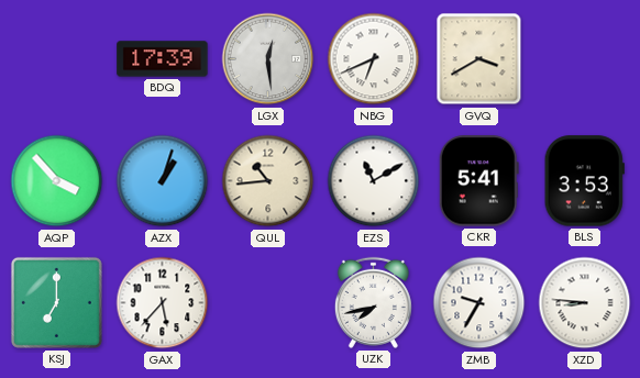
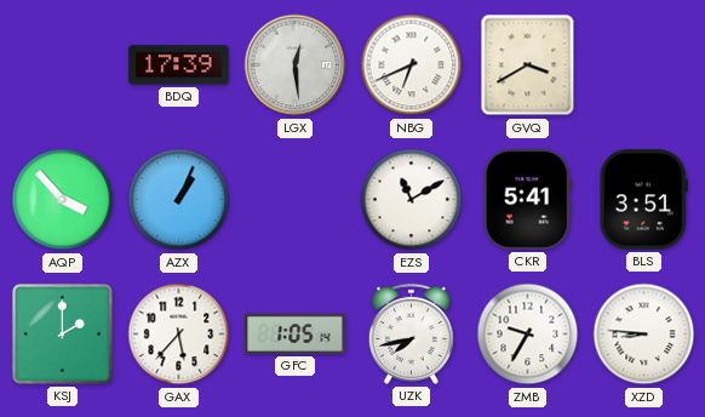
AZX: 1:03 -> 1:04 (179, 200)
QUL: 10:44 -> none (268, 181)
BLS: 3:53 -> 3:51 (643, 200)
KSJ: 7:00 -> 2:00 (62, 333)
GFC: none -> 1:05 (296, 333)
